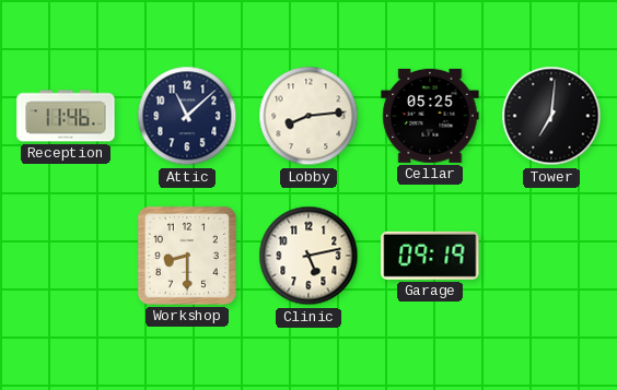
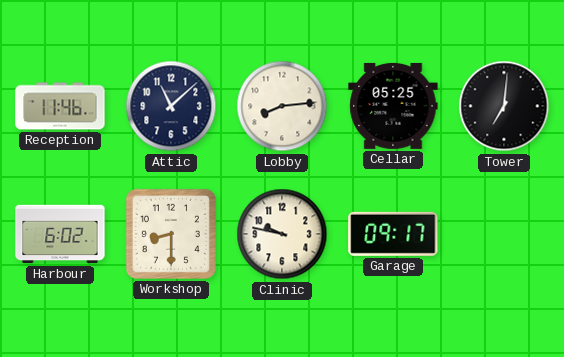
Harbour: none -> 6:02 (60, 234)
Clinic: 5:13 -> 9:47 (282, 234)
Garage: 09:19 -> 09:17 (393, 234)
